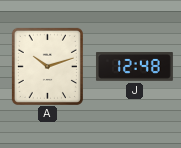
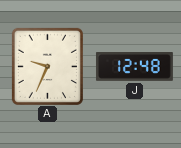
A: 10:12 -> 9:34 (47, 66)
